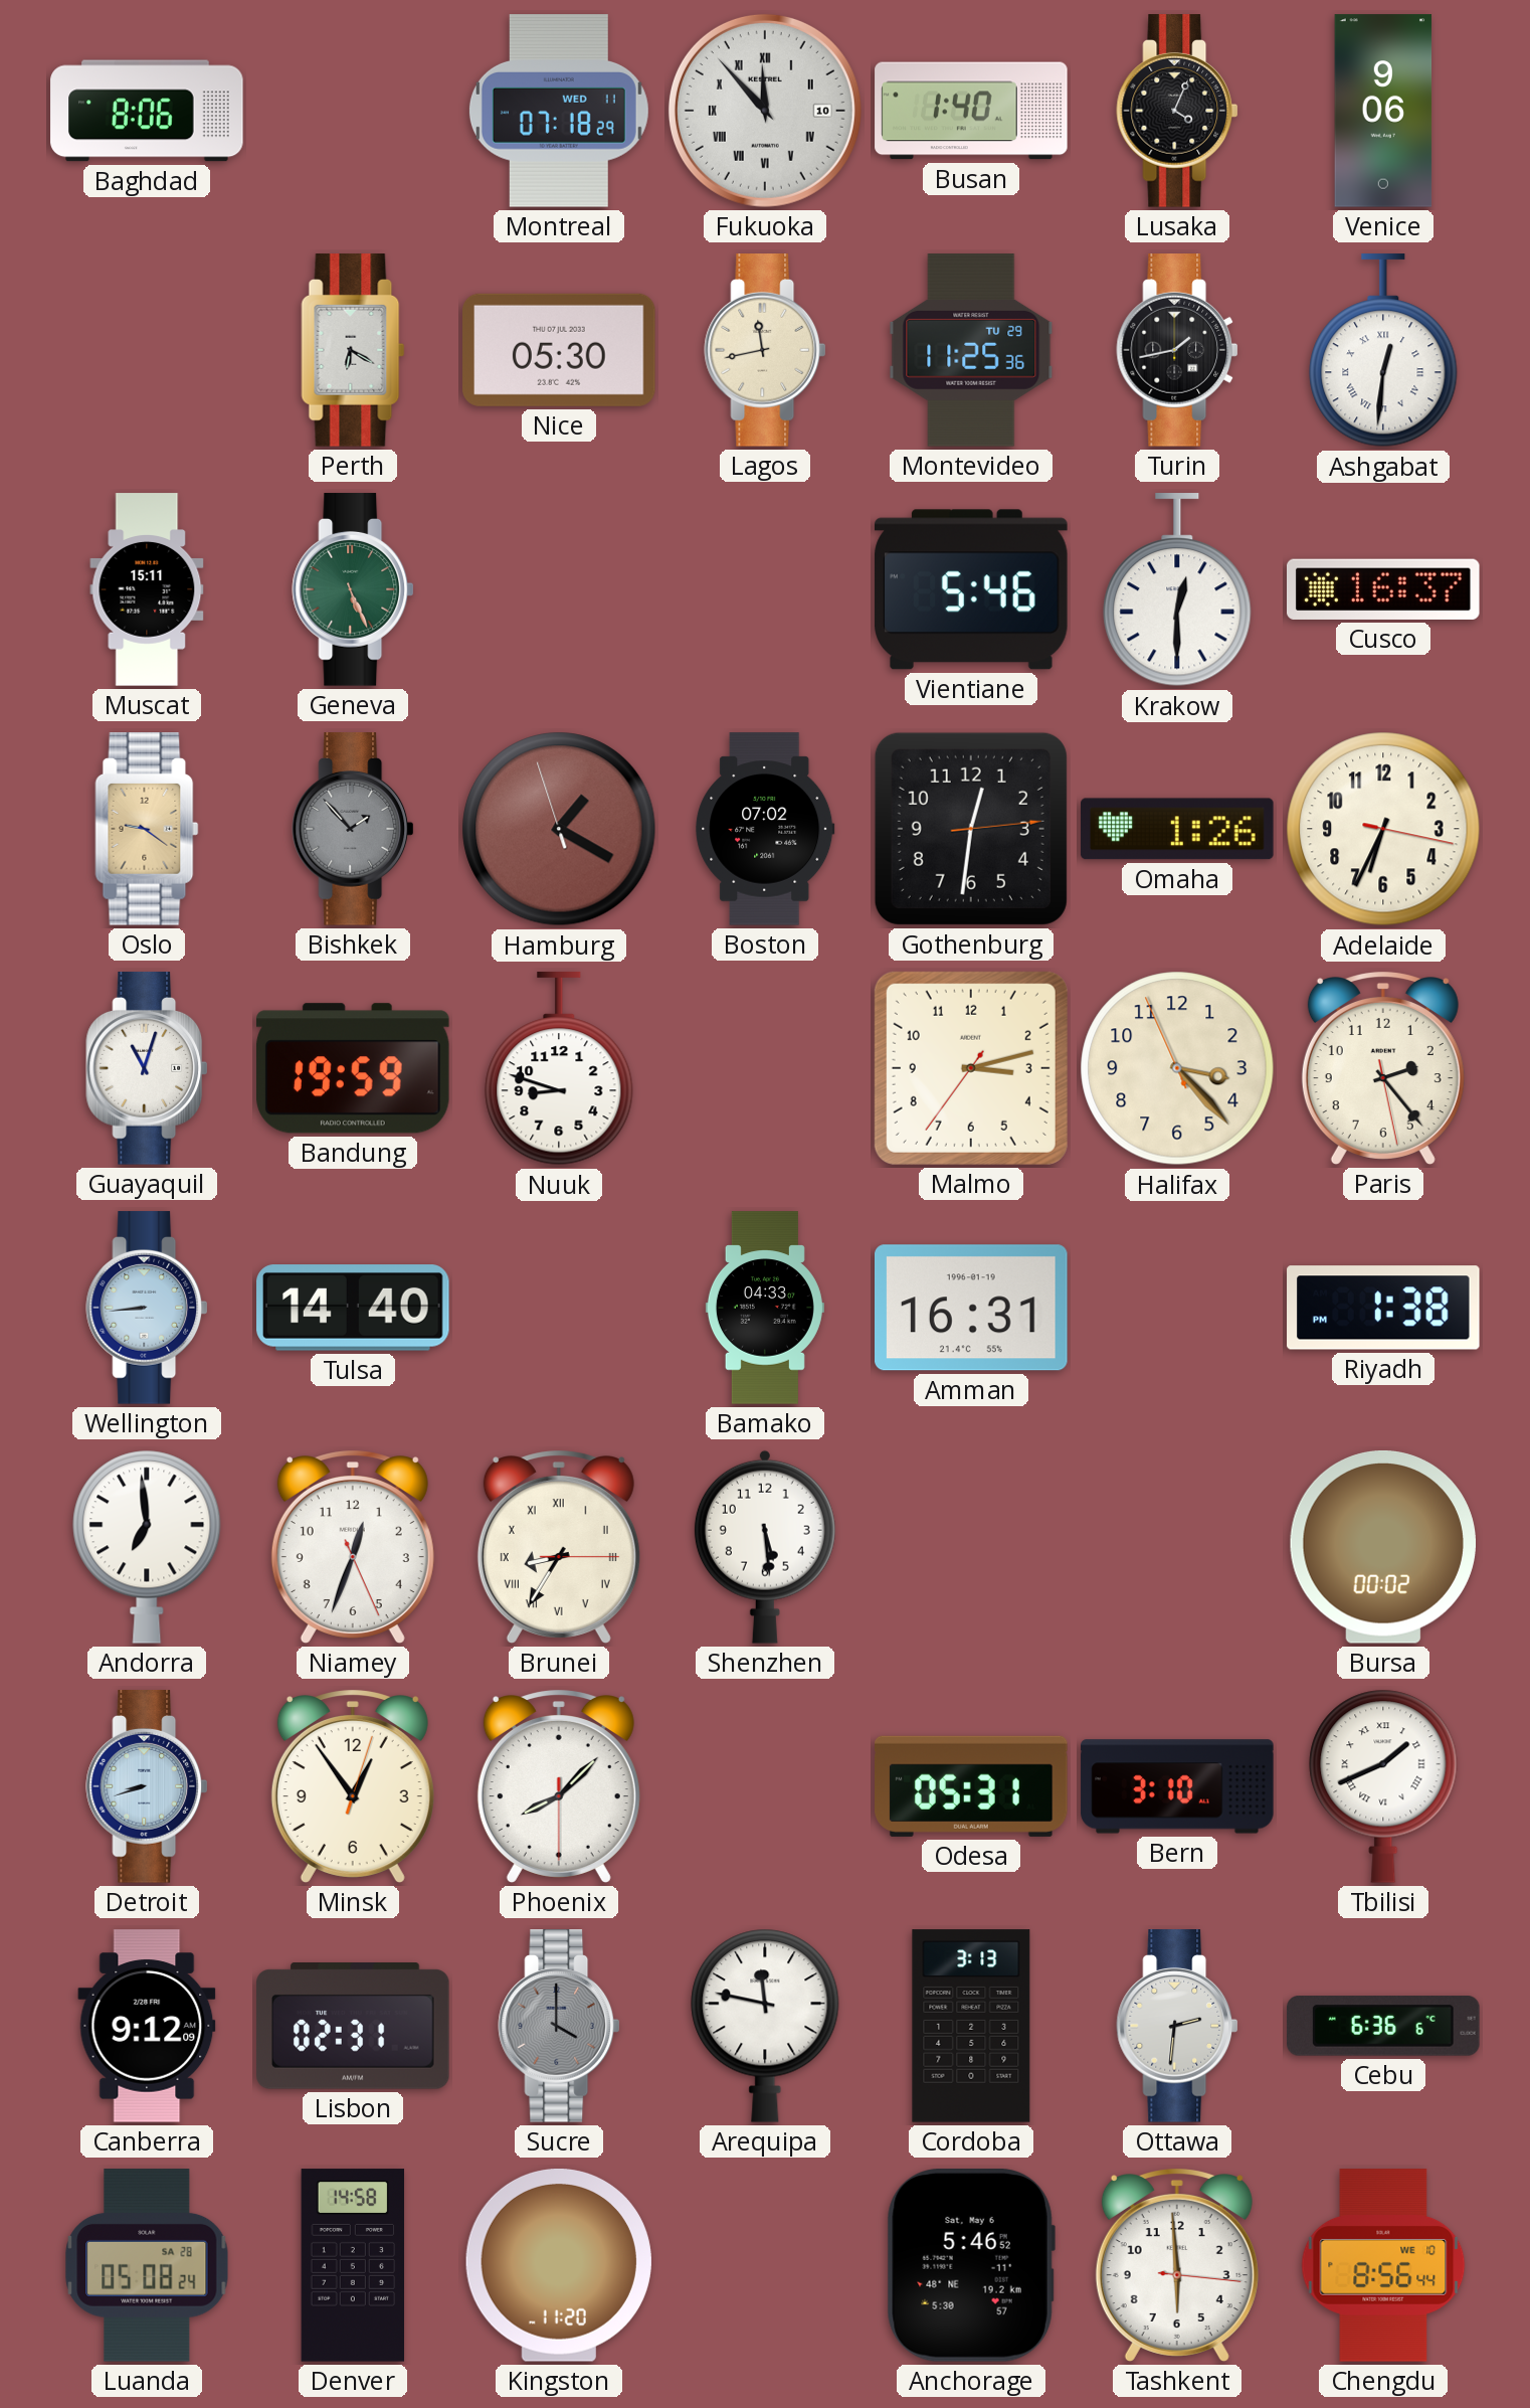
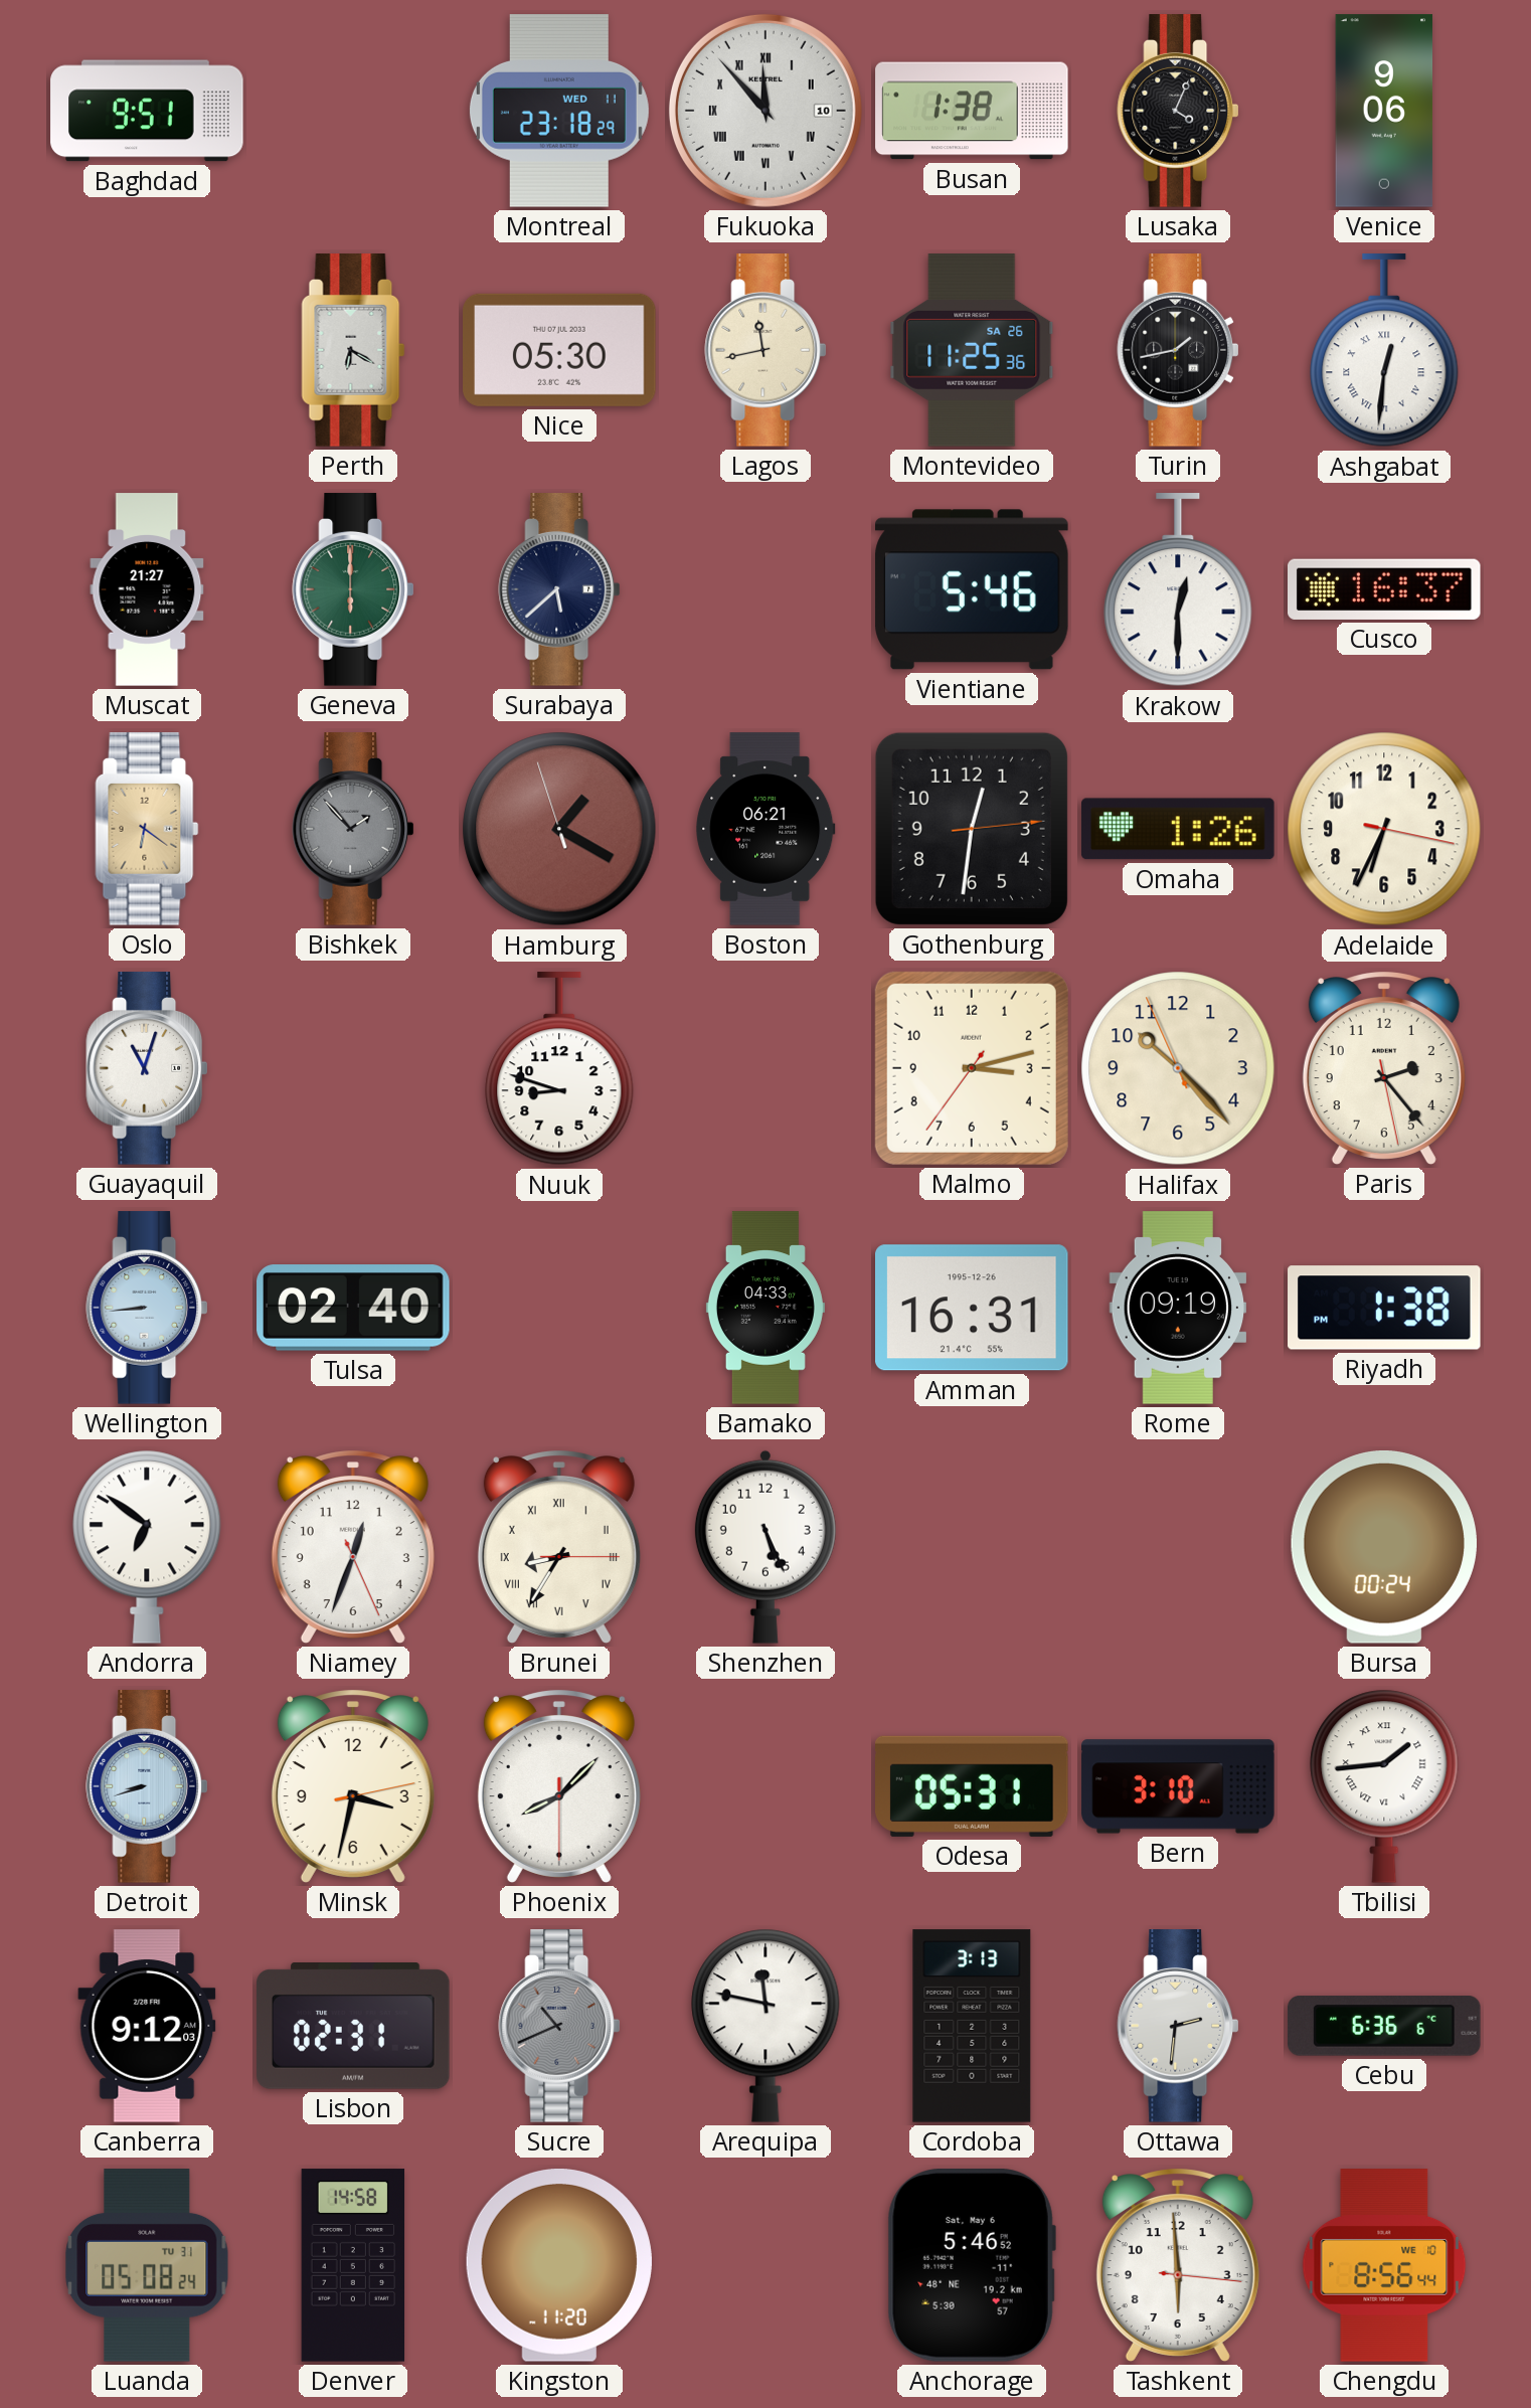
Baghdad: 8:06 -> 9:51 (147, 111)
Montreal: 07:18 -> 23:18 (559, 111)
Busan: 1:40 -> 1:38 (972, 111)
Montevideo date: TU 29 -> SA 26 (972, 350)
Muscat: 15:11 -> 21:27 (147, 589)
Geneva: 5:26 -> 6:00 (353, 589)
Surabaya: none -> 5:38 (559, 589)
Oslo: 9:21 -> 6:21 (147, 829)
Boston: 07:02 -> 06:21 (765, 829)
Bandung: 19:59 -> none (354, 1068)
Halifax: 3:22 -> 10:22 (1178, 1068)
Tulsa: 14:40 -> 02:40 (353, 1308)
Amman date: 1996-01-19 -> 1995-12-26 (973, 1308)
Rome: none -> 09:19 (1178, 1308)
Andorra: 6:59 -> 6:51 (147, 1547)
Shenzhen: 5:29 -> 5:26 (765, 1547)
Bursa: 00:02 -> 00:24 (1383, 1547)
Minsk: 12:54 -> 3:32 (353, 1786)
Tbilisi: 1:41 -> 1:44 (1384, 1786)
Canberra: 9:12:09 -> 9:12:03 (147, 2026)
Sucre: 4:00 -> 10:41 (559, 2026)
Luanda date: SA 28 -> TU 31 (147, 2265)
